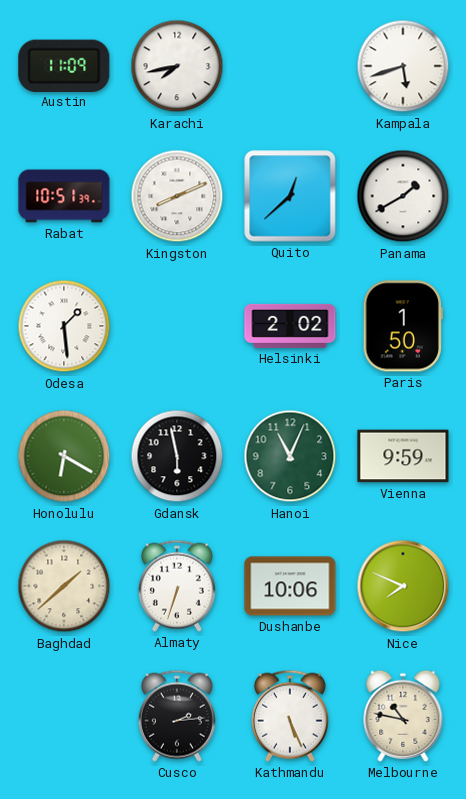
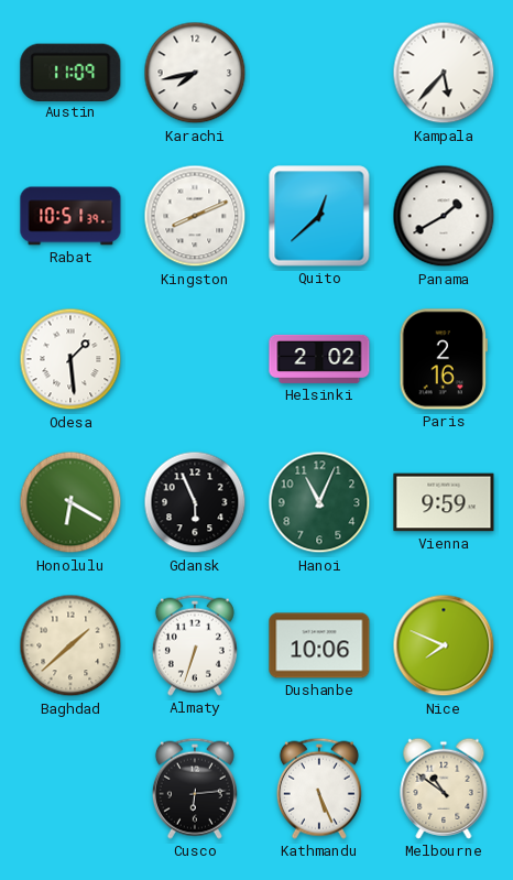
Kampala: 5:42 -> 5:37 (444, 73)
Paris: 1:50 -> 2:16 (444, 359)
Gdansk: 5:58 -> 5:56 (195, 502)
Cusco: 2:14 -> 6:14 (195, 789)
Melbourne: 10:47 -> 10:51 (444, 789)
